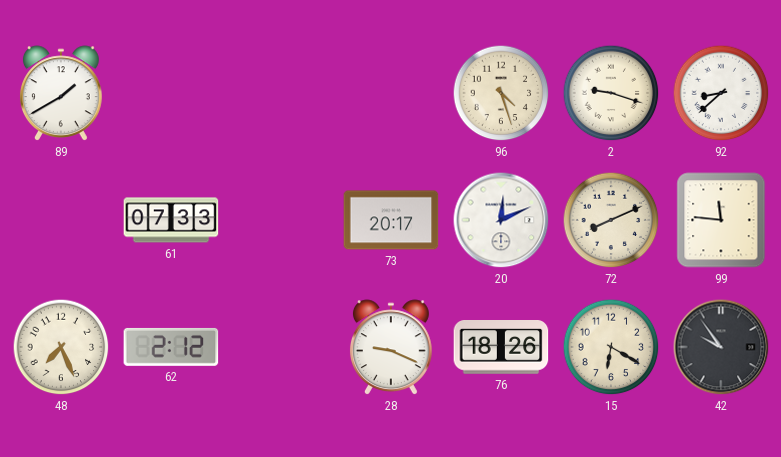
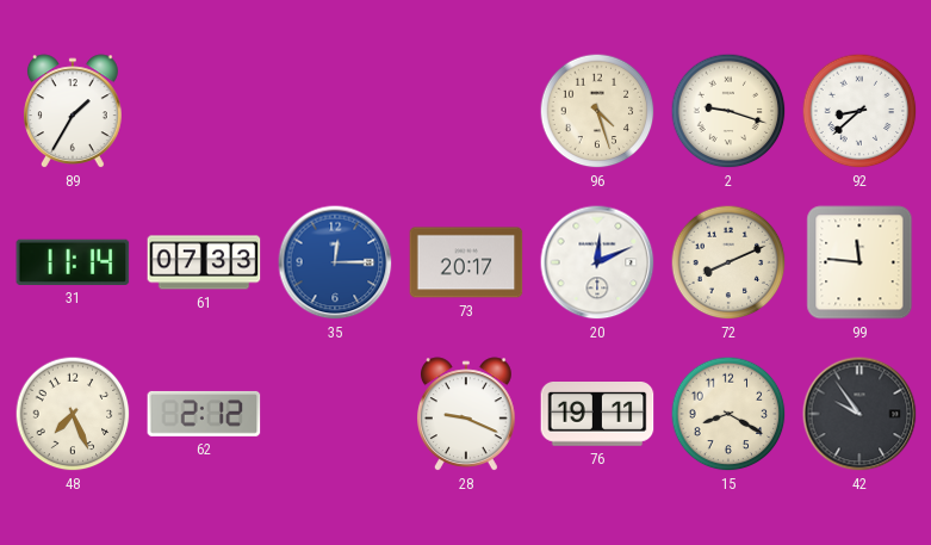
89: 1:40 -> 1:35 (73, 112)
31: none -> 11:14 (73, 262)
35: none -> 12:15 (335, 262)
76: 18:26 -> 19:11 (597, 414)
15: 6:20 -> 8:20 (728, 414)
